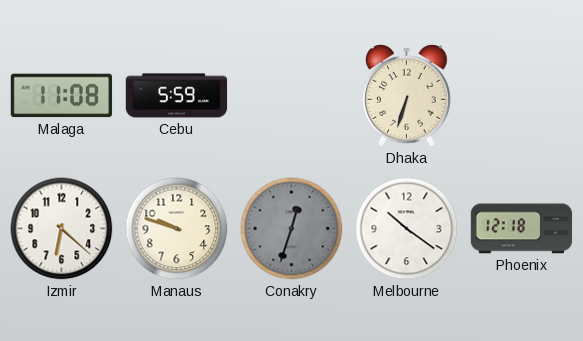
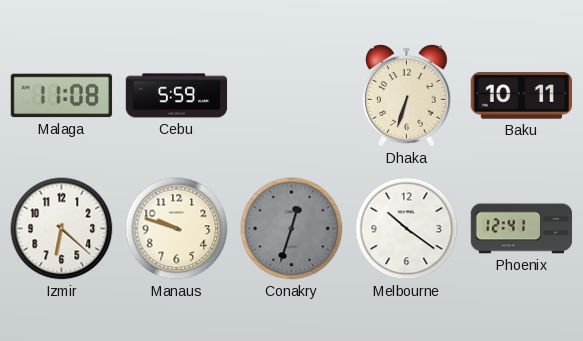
Baku: none -> 10:11 (522, 96)
Phoenix: 12:18 -> 12:41 (522, 229)
